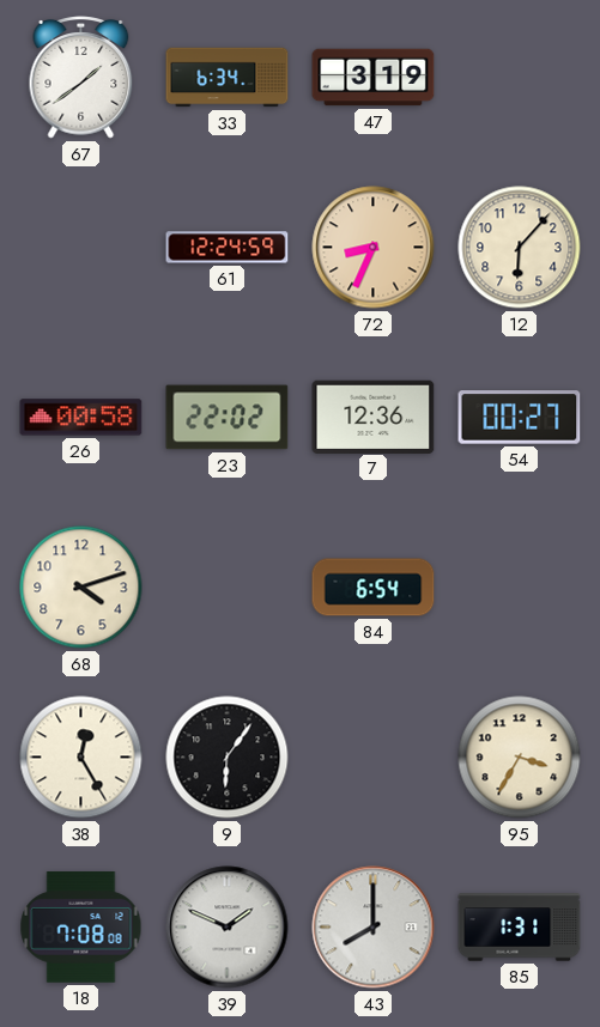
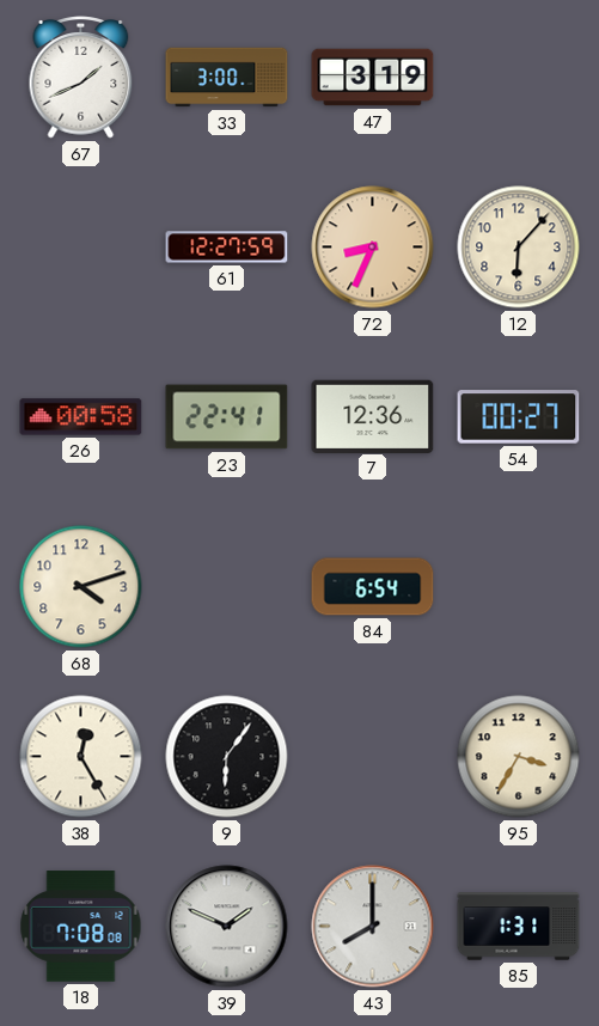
67: 1:39 -> 1:41 (81, 78)
33: 6:34 -> 3:00 (227, 78)
61: 12:24 -> 12:27 (227, 248)
23: 22:02 -> 22:41 (227, 417)
